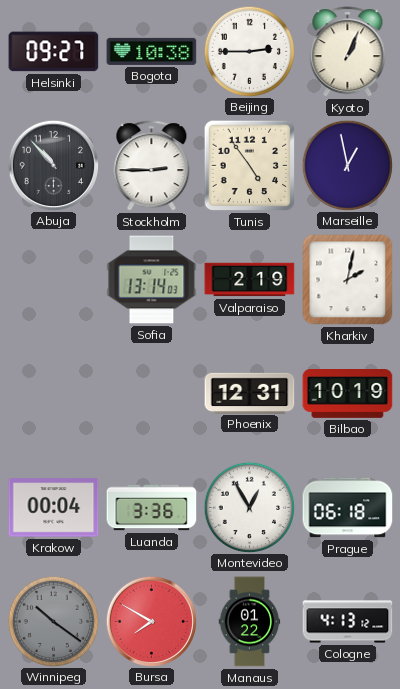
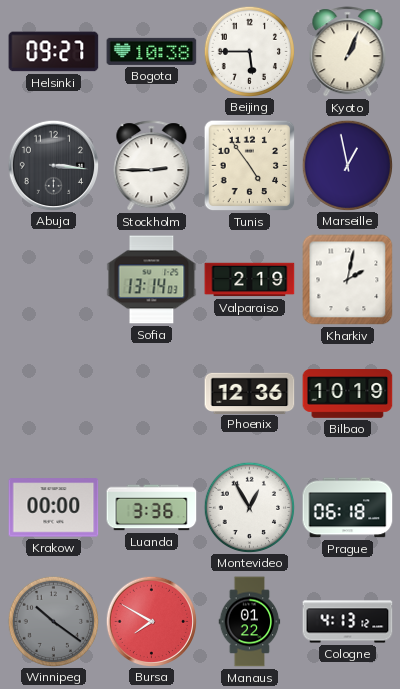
Beijing: 2:45 -> 5:45 (249, 51)
Abuja: 10:53 -> 3:16 (53, 165)
Phoenix: 12:31 -> 12:36 (250, 393)
Krakow: 00:04 -> 00:00 (54, 508)
